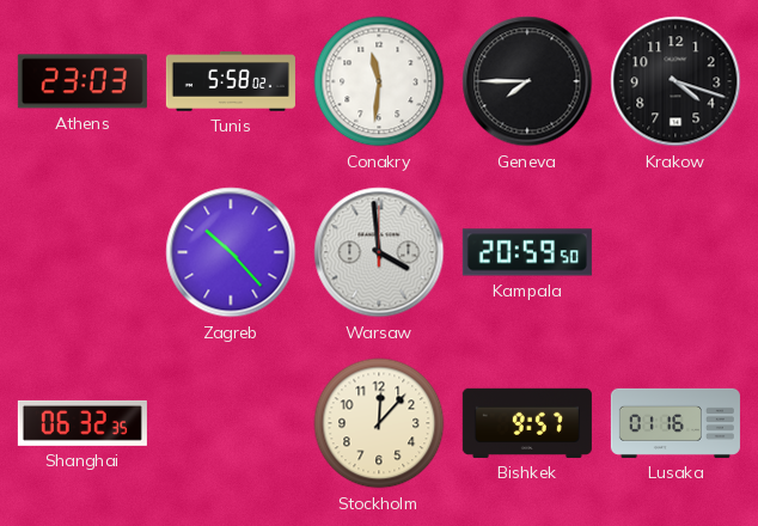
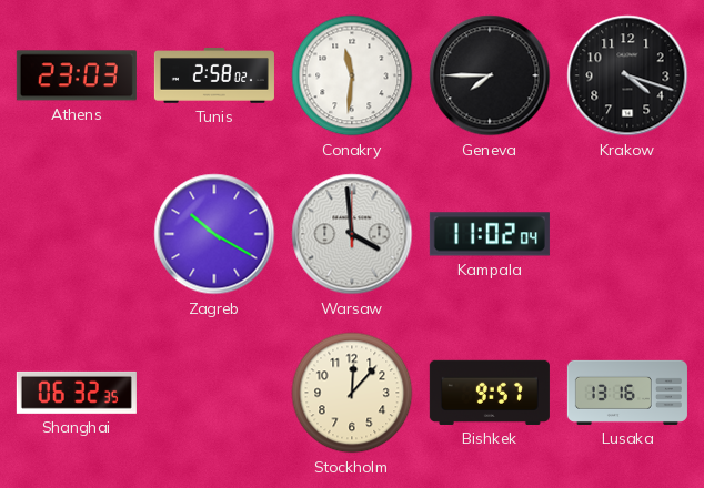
Tunis: 5:58 -> 2:58 (214, 77)
Zagreb: 10:23 -> 10:20 (214, 234)
Kampala: 20:59 -> 11:02 (490, 234)
Lusaka: 01:16 -> 13:16 (627, 393)
